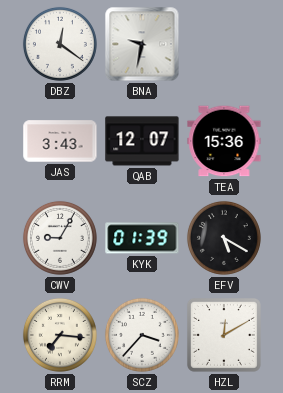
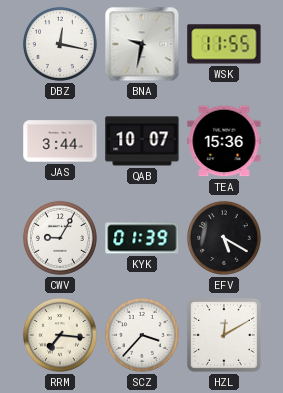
DBZ: 12:21 -> 12:17 (60, 44)
WSK: none -> 11:55 (224, 44)
JAS: 3:43 -> 3:44 (60, 141)
QAB: 12:07 -> 10:07 (142, 141)
